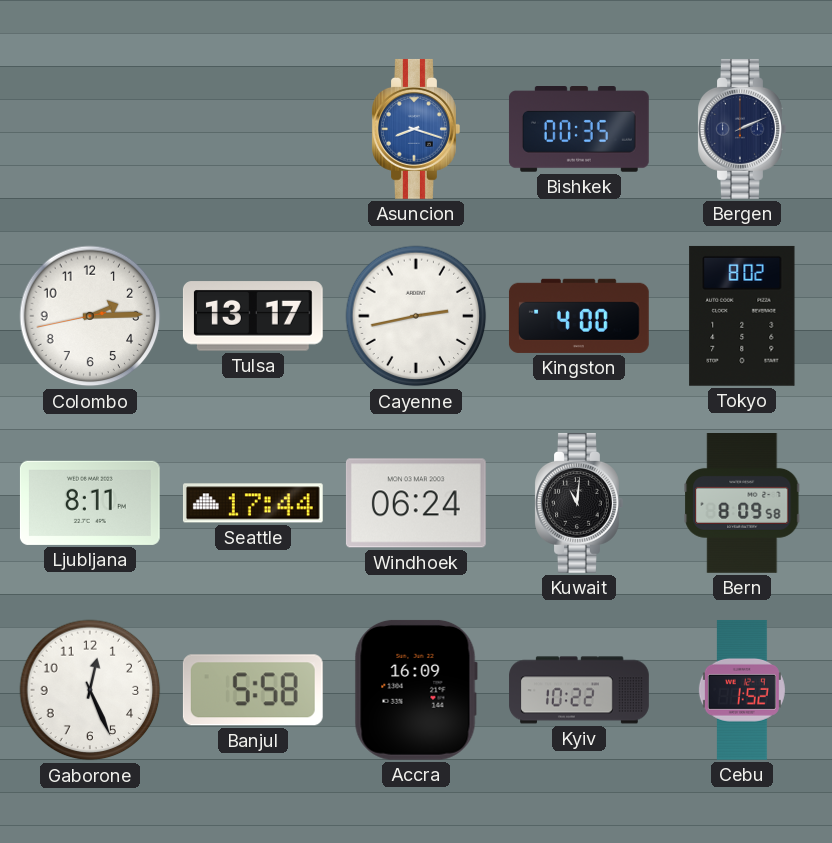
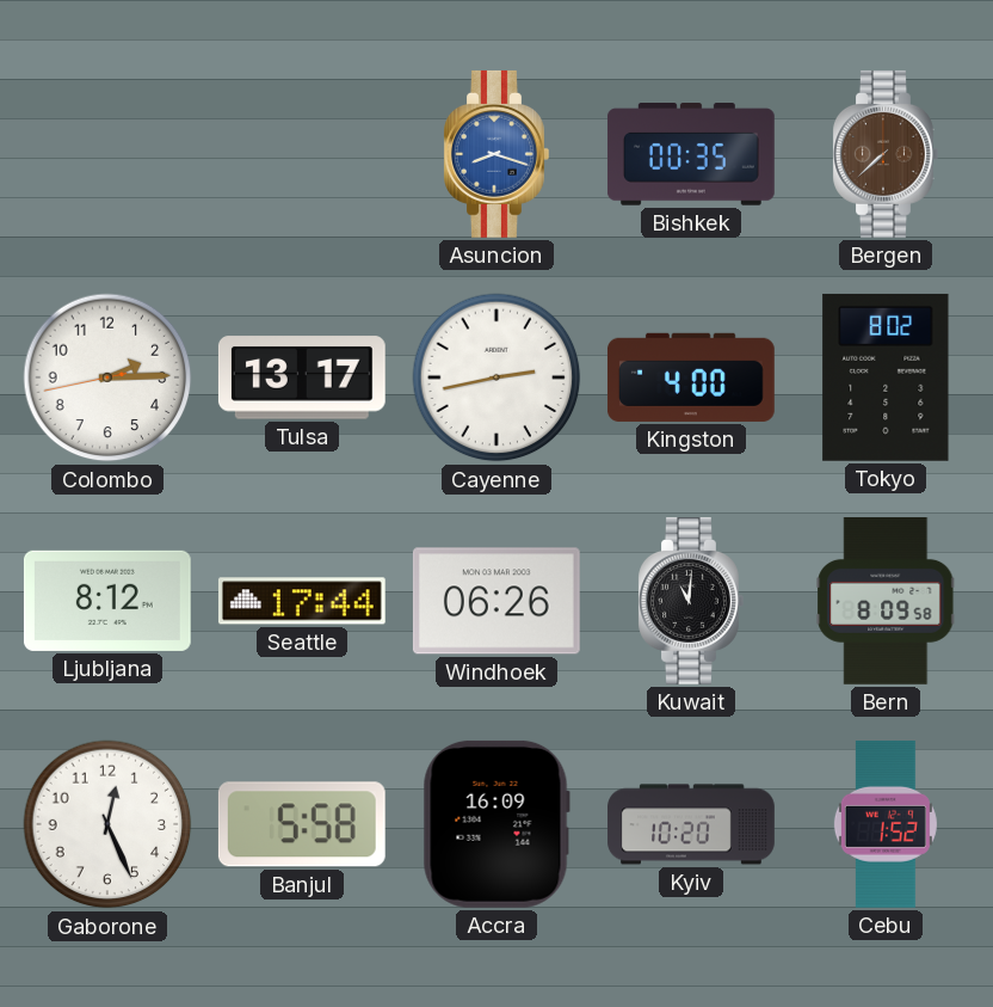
Bergen: 2:11 -> 7:38 (886, 154)
Bergen dial: navy -> brown (886, 154)
Ljubljana: 8:11 -> 8:12 (107, 601)
Windhoek: 06:24 -> 06:26 (496, 601)
Kyiv: 10:22 -> 10:20 (691, 824)
